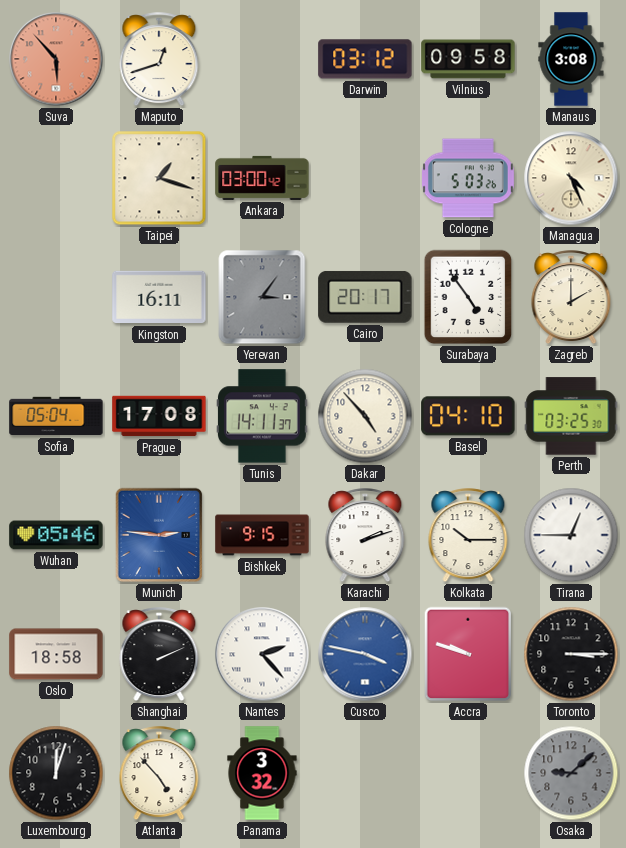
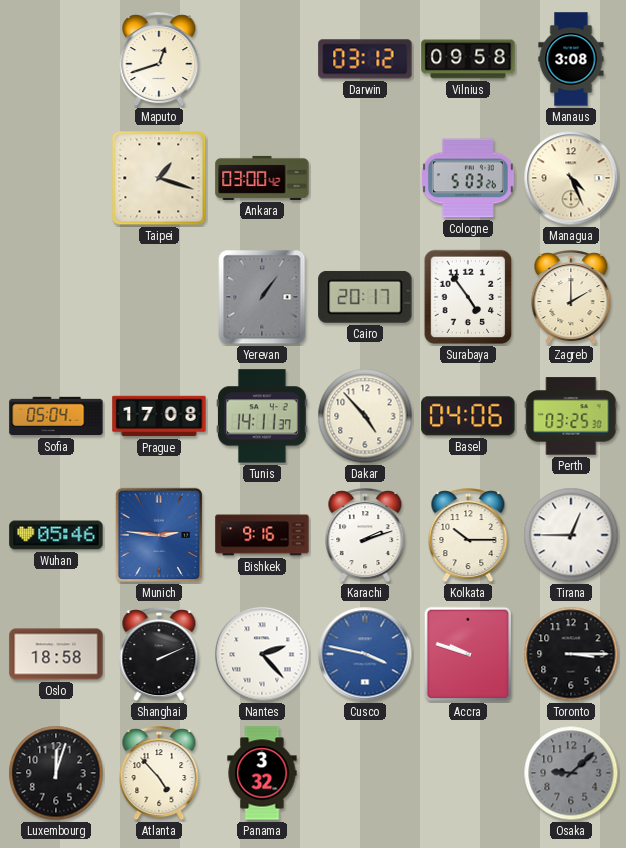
Suva: 5:53 -> none (56, 59)
Kingston: 16:11 -> none (159, 297)
Yerevan: 3:06 -> 1:06 (262, 297)
Basel: 04:10 -> 04:06 (468, 416)
Bishkek: 9:15 -> 9:16 (262, 535)
